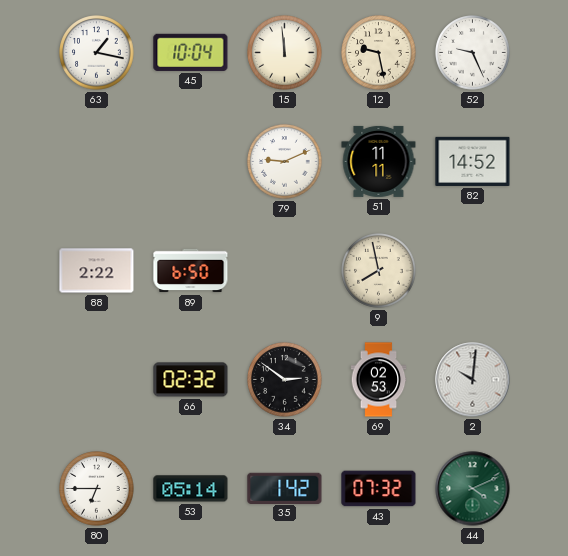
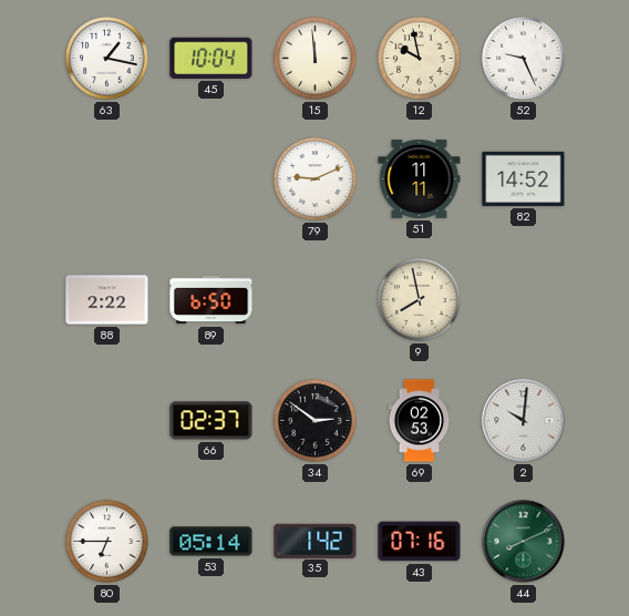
12: 9:28 -> 9:58 (420, 59)
66: 02:32 -> 02:37 (212, 421)
43: 07:32 -> 07:16 (420, 542)
44: 4:11 -> 8:11 (524, 542)
